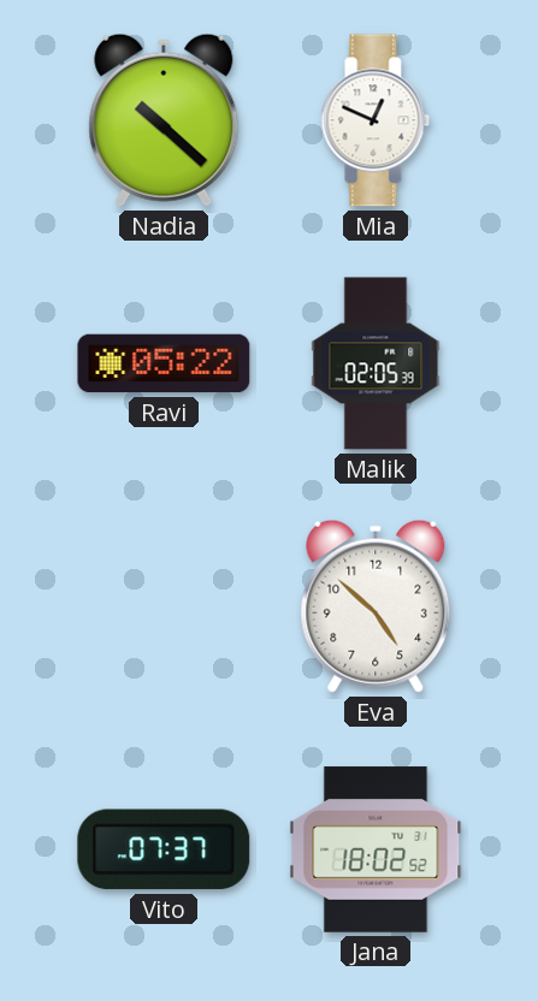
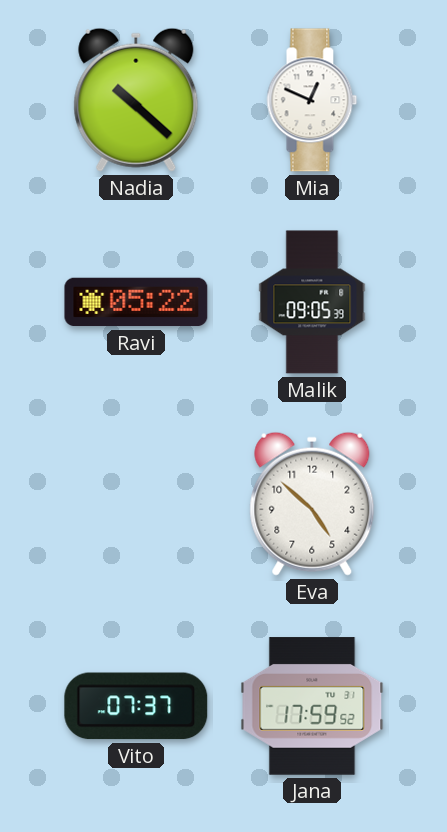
Malik: 02:05 -> 09:05 (312, 302)
Jana: 18:02 -> 17:59 (312, 706)
